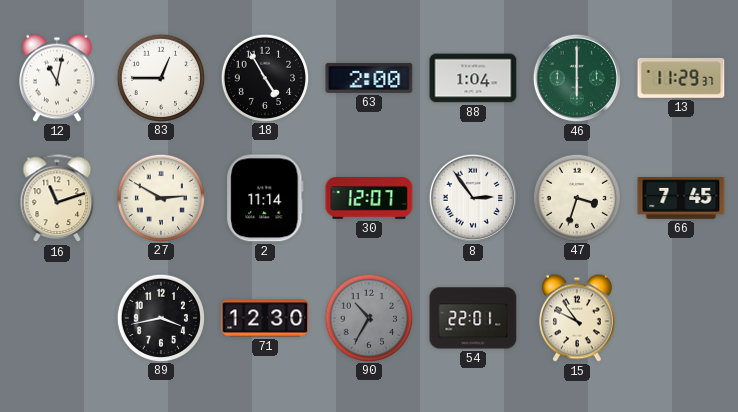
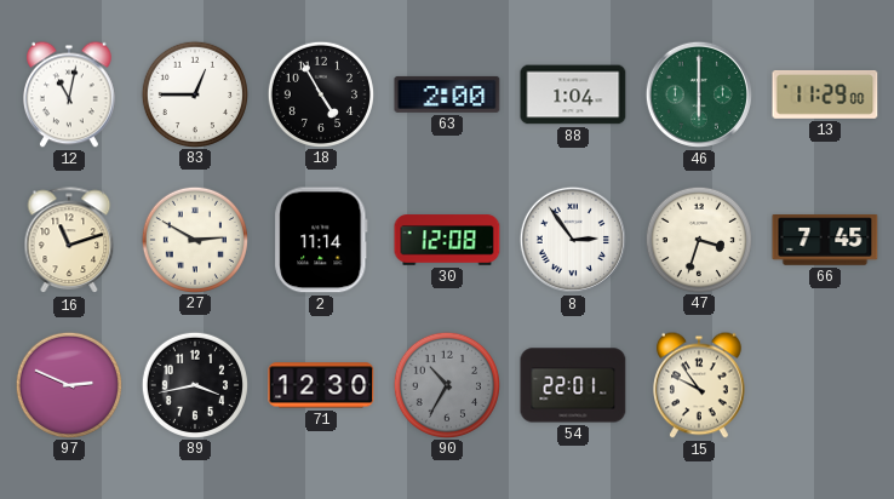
13: 11:29:37 -> 11:29:00 (825, 94)
30: 12:07 -> 12:08 (447, 240)
97: none -> 2:49 (68, 384)
